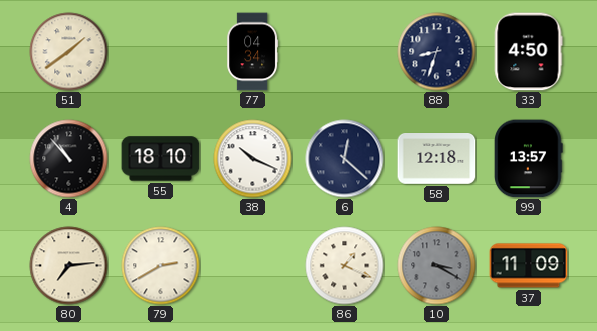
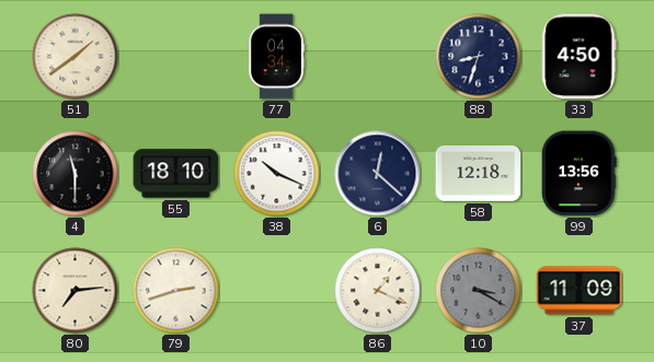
4: 10:53 -> 11:30 (76, 174)
99: 13:57 -> 13:56 (580, 174)
79: 2:40 -> 2:42 (176, 291)
